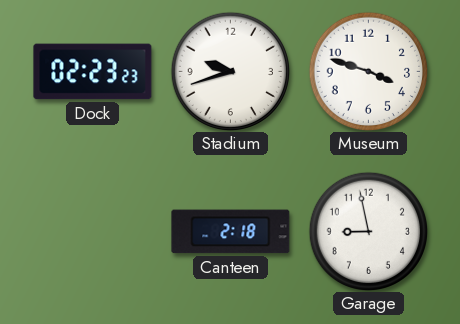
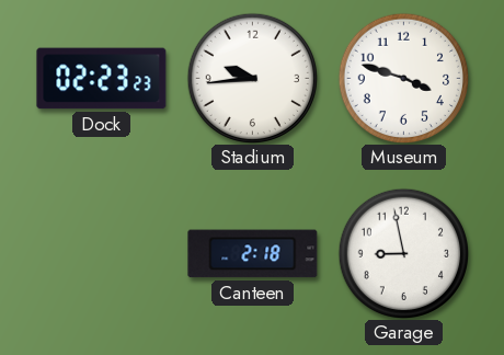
Stadium: 9:42 -> 9:44 (252, 78)
